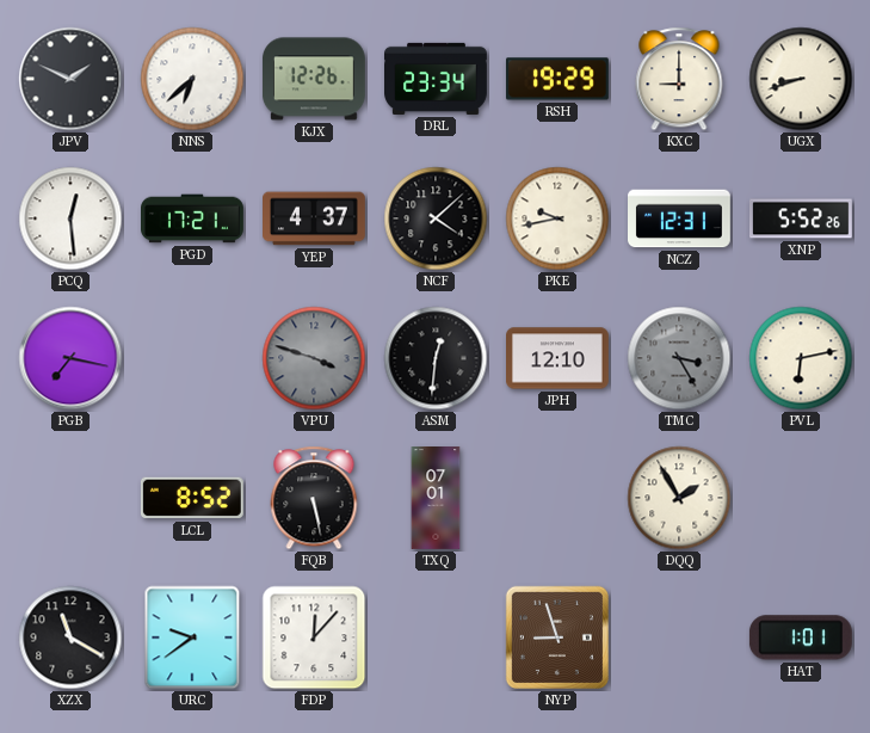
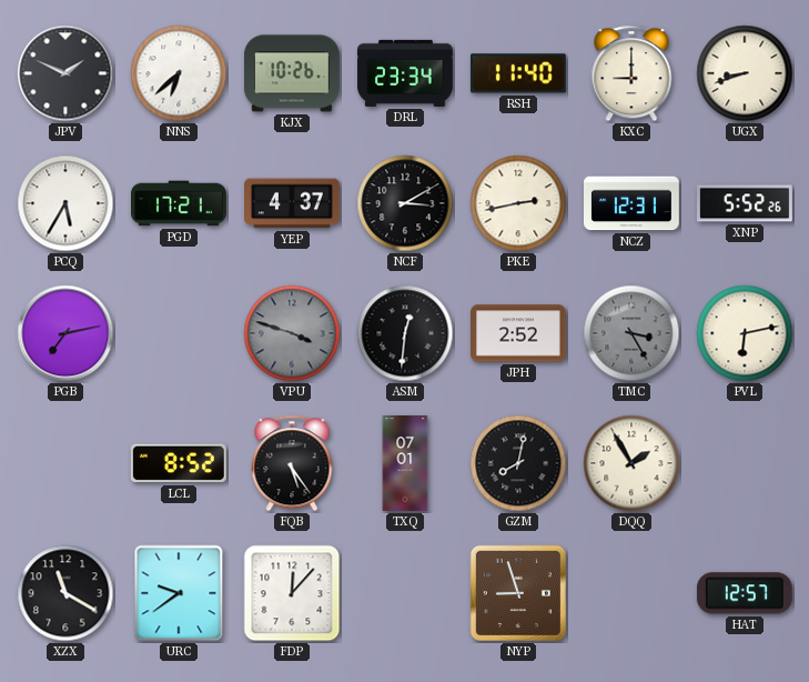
KJX: 12:26 -> 10:26 (292, 73)
RSH: 19:29 -> 11:40 (518, 73)
PCQ: 12:29 -> 5:35 (65, 203)
NCF: 4:08 -> 3:10 (405, 203)
PKE: 9:43 -> 2:43 (518, 203)
PGB: 7:17 -> 7:13 (65, 333)
JPH: 12:10 -> 2:52 (519, 333)
FQB: 5:28 -> 5:24 (292, 463)
GZM: none -> 8:02 (518, 463)
HAT: 1:01 -> 12:57 (745, 593)
